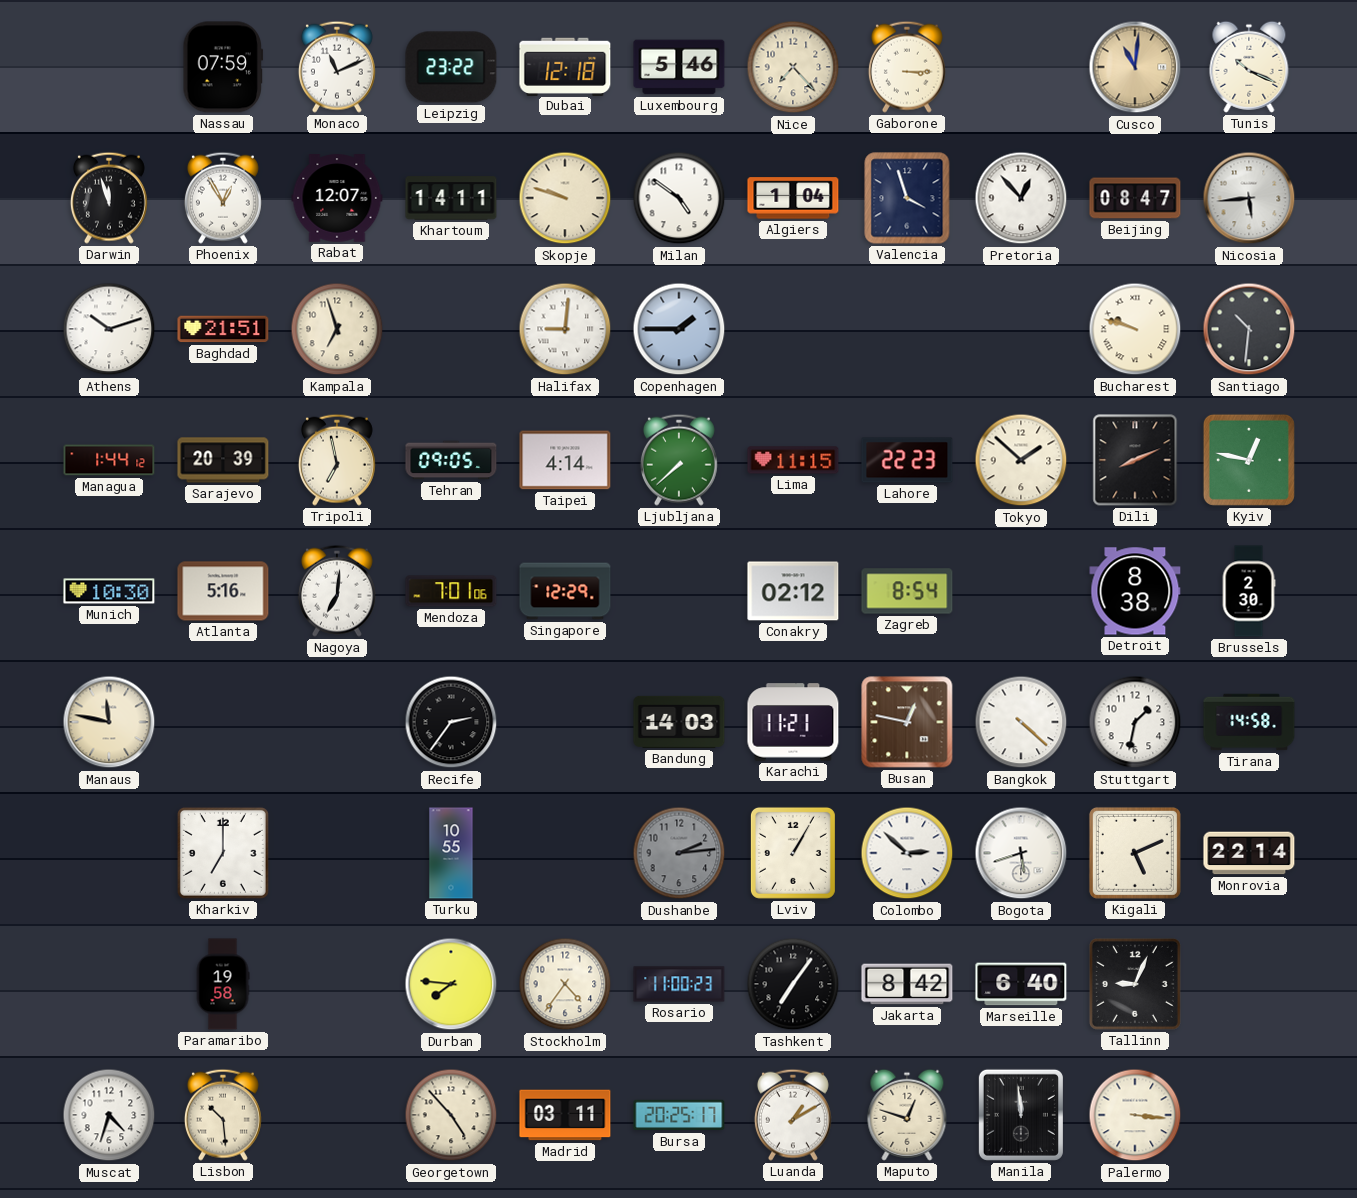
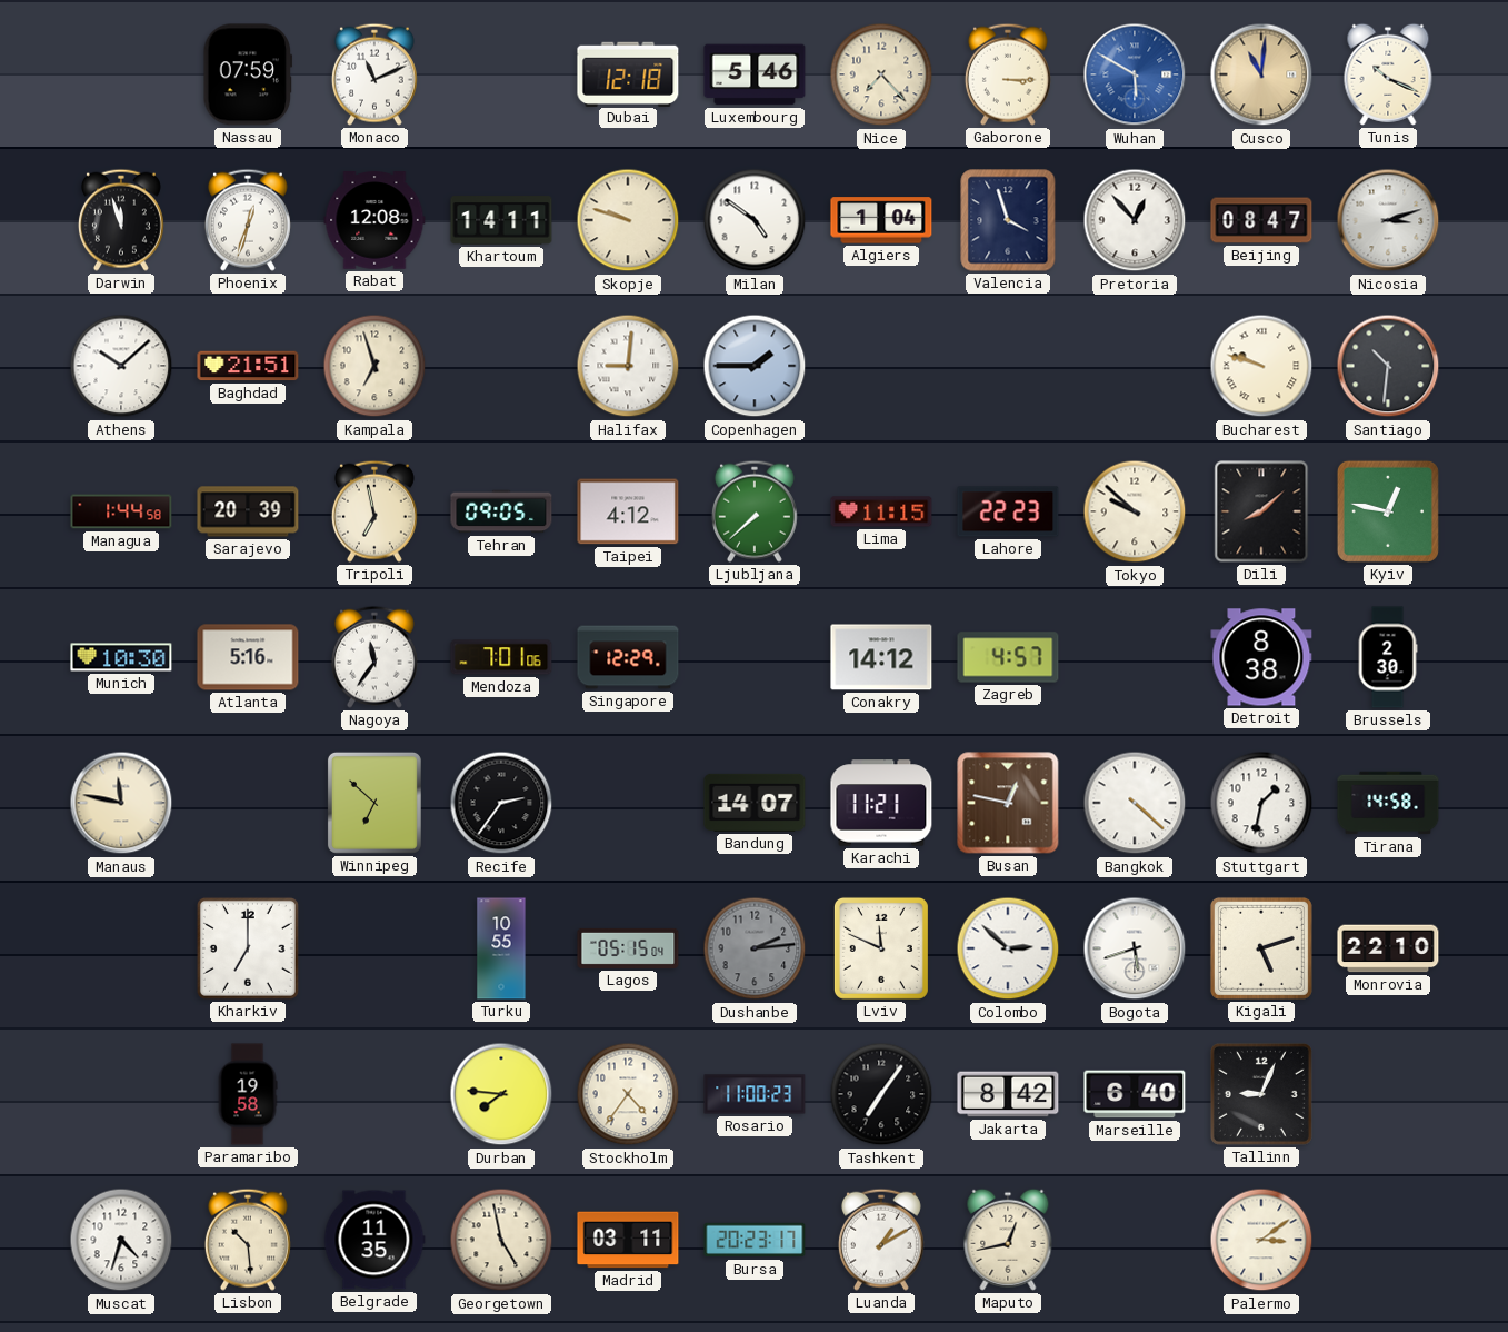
Leipzig: 23:22 -> none (451, 67)
Wuhan: none -> 5:50 (1135, 74)
Phoenix: 12:55 -> 12:33 (248, 220)
Rabat: 12:07 -> 12:08 (374, 220)
Nicosia: 5:44 -> 3:12 (1388, 220)
Athens: 10:12 -> 10:08 (121, 366)
Managua: 1:44:12 -> 1:44:58 (121, 511)
Taipei: 4:14 -> 4:12 (628, 511)
Tokyo: 1:52 -> 9:52 (1135, 511)
Dili: 8:11 -> 8:08 (1261, 511)
Nagoya: 7:01 -> 11:36 (374, 657)
Conakry: 02:12 -> 14:12 (881, 657)
Zagreb: 8:54 -> 4:57 (1008, 657)
Winnipeg: none -> 6:52 (374, 803)
Bandung: 14:03 -> 14:07 (755, 803)
Lagos: none -> 05:15 (628, 948)
Lviv: 1:05 -> 11:49 (881, 948)
Kigali: 5:11 -> 5:12 (1261, 948)
Monrovia: 22:14 -> 22:10 (1388, 948)
Belgrade: none -> 11:35 (374, 1240)
Georgetown: 4:53 -> 4:58 (501, 1240)
Bursa: 20:25 -> 20:23 (755, 1240)
Maputo: 12:48 -> 12:43 (1008, 1240)
Manila: 11:59 -> none (1021, 1115)
Palermo: 3:16 -> 3:09 (1261, 1240)
